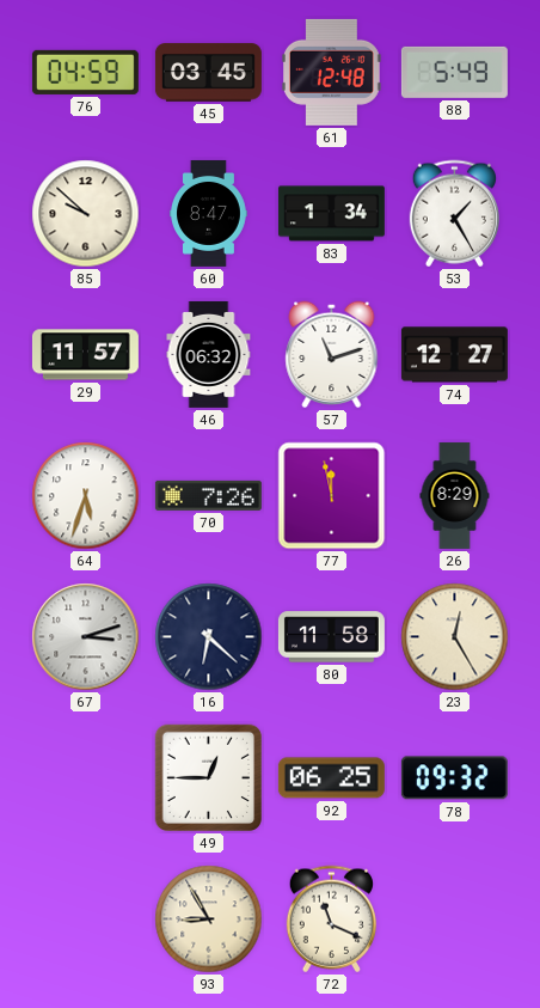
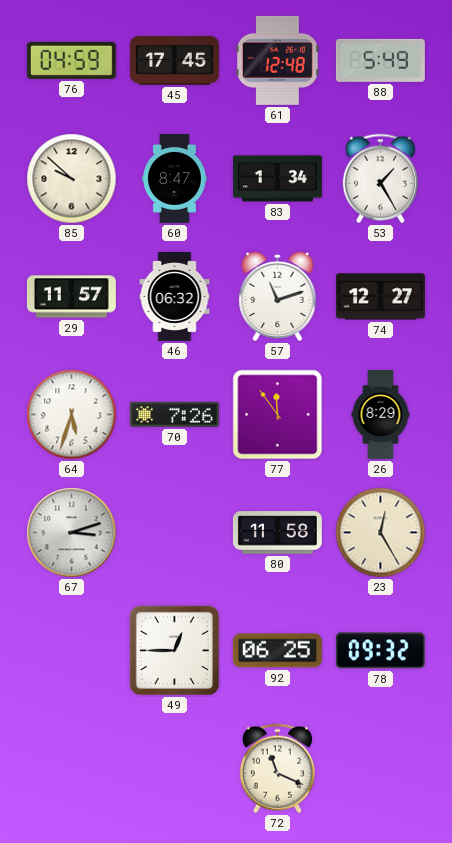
45: 03:45 -> 17:45 (174, 61)
77: 11:58 -> 11:54 (278, 415)
16: 6:22 -> none (209, 637)
93: 8:55 -> none (209, 920)
